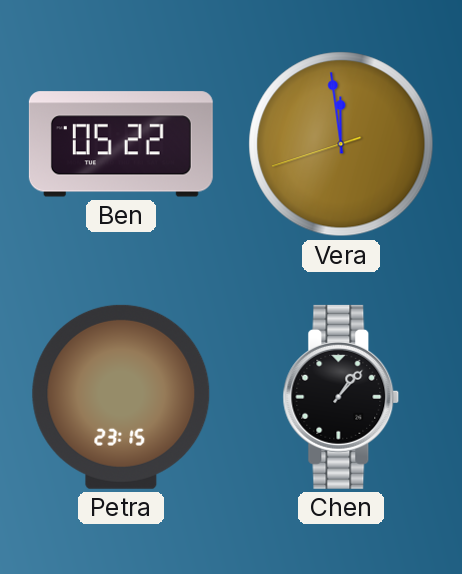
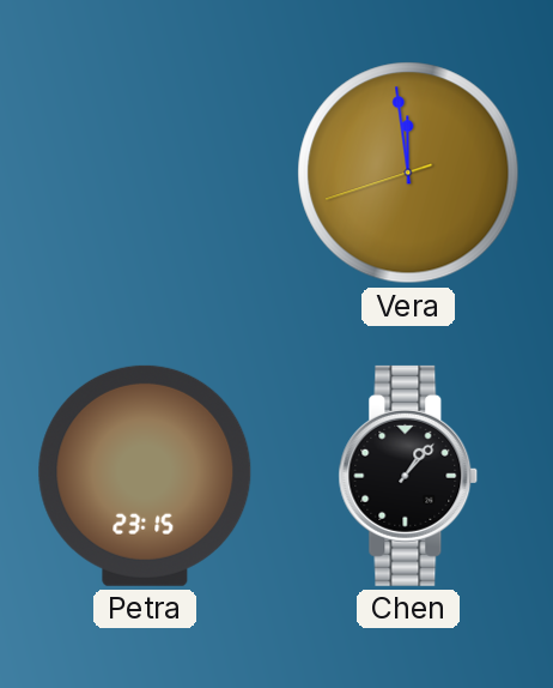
Ben: 05:22 -> none (121, 144)
